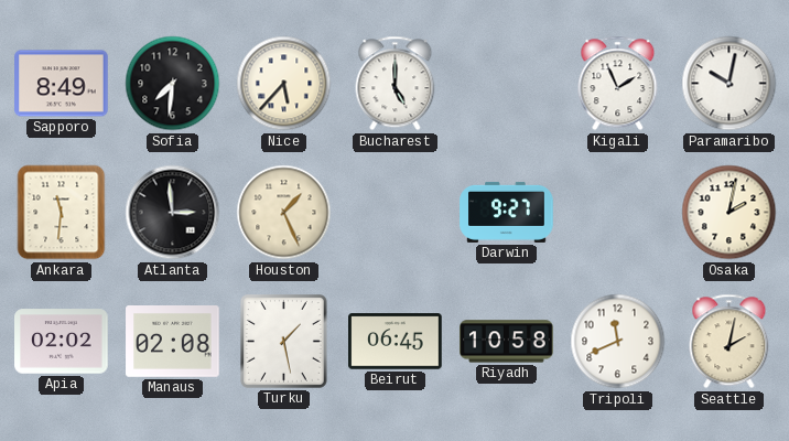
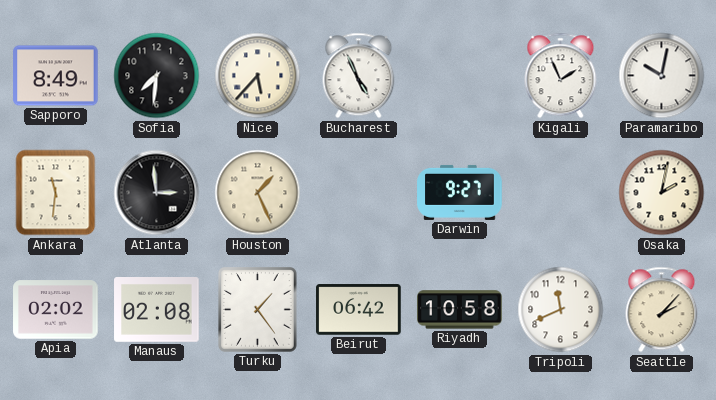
Bucharest: 5:00 -> 4:56 (359, 76)
Turku: 1:28 -> 1:24 (258, 310)
Beirut: 06:45 -> 06:42 (359, 310)
Seattle: 2:02 -> 2:07 (662, 310)
